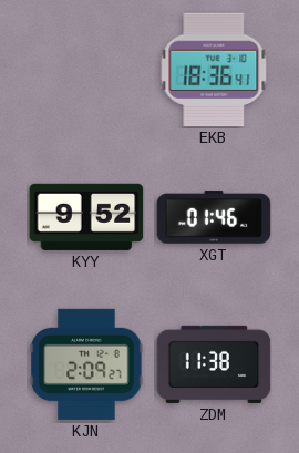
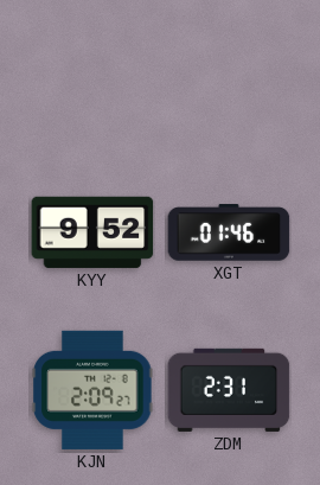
EKB: 18:36 -> none (214, 70)
ZDM: 11:38 -> 2:31 (229, 390)
